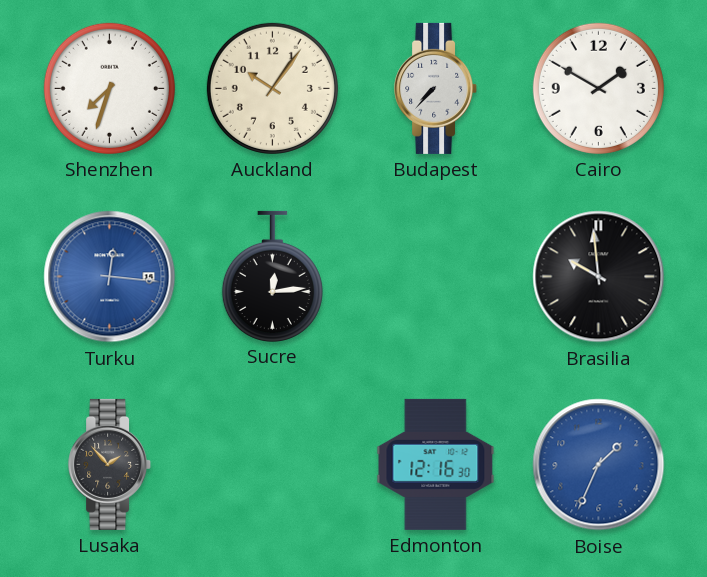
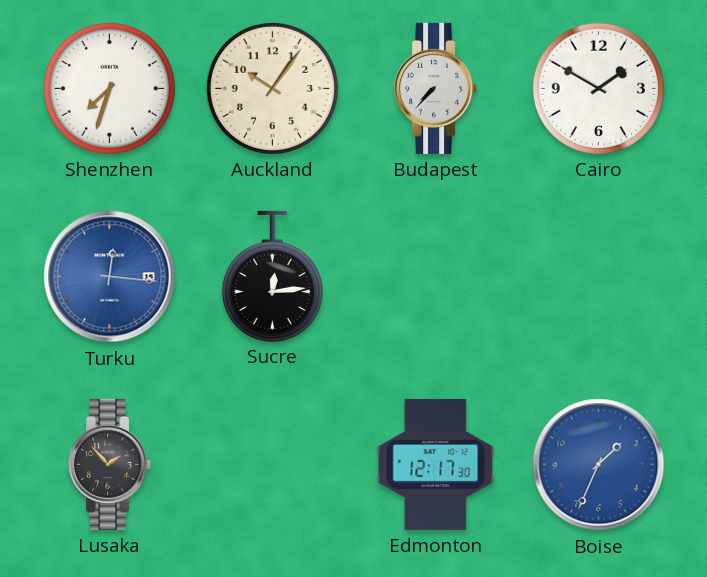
Brasilia: 9:59 -> none (599, 277)
Edmonton: 12:16 -> 12:17 (436, 464)
